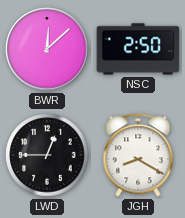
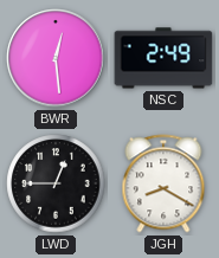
BWR: 12:08 -> 12:29 (56, 58)
NSC: 2:50 -> 2:49 (163, 58)
